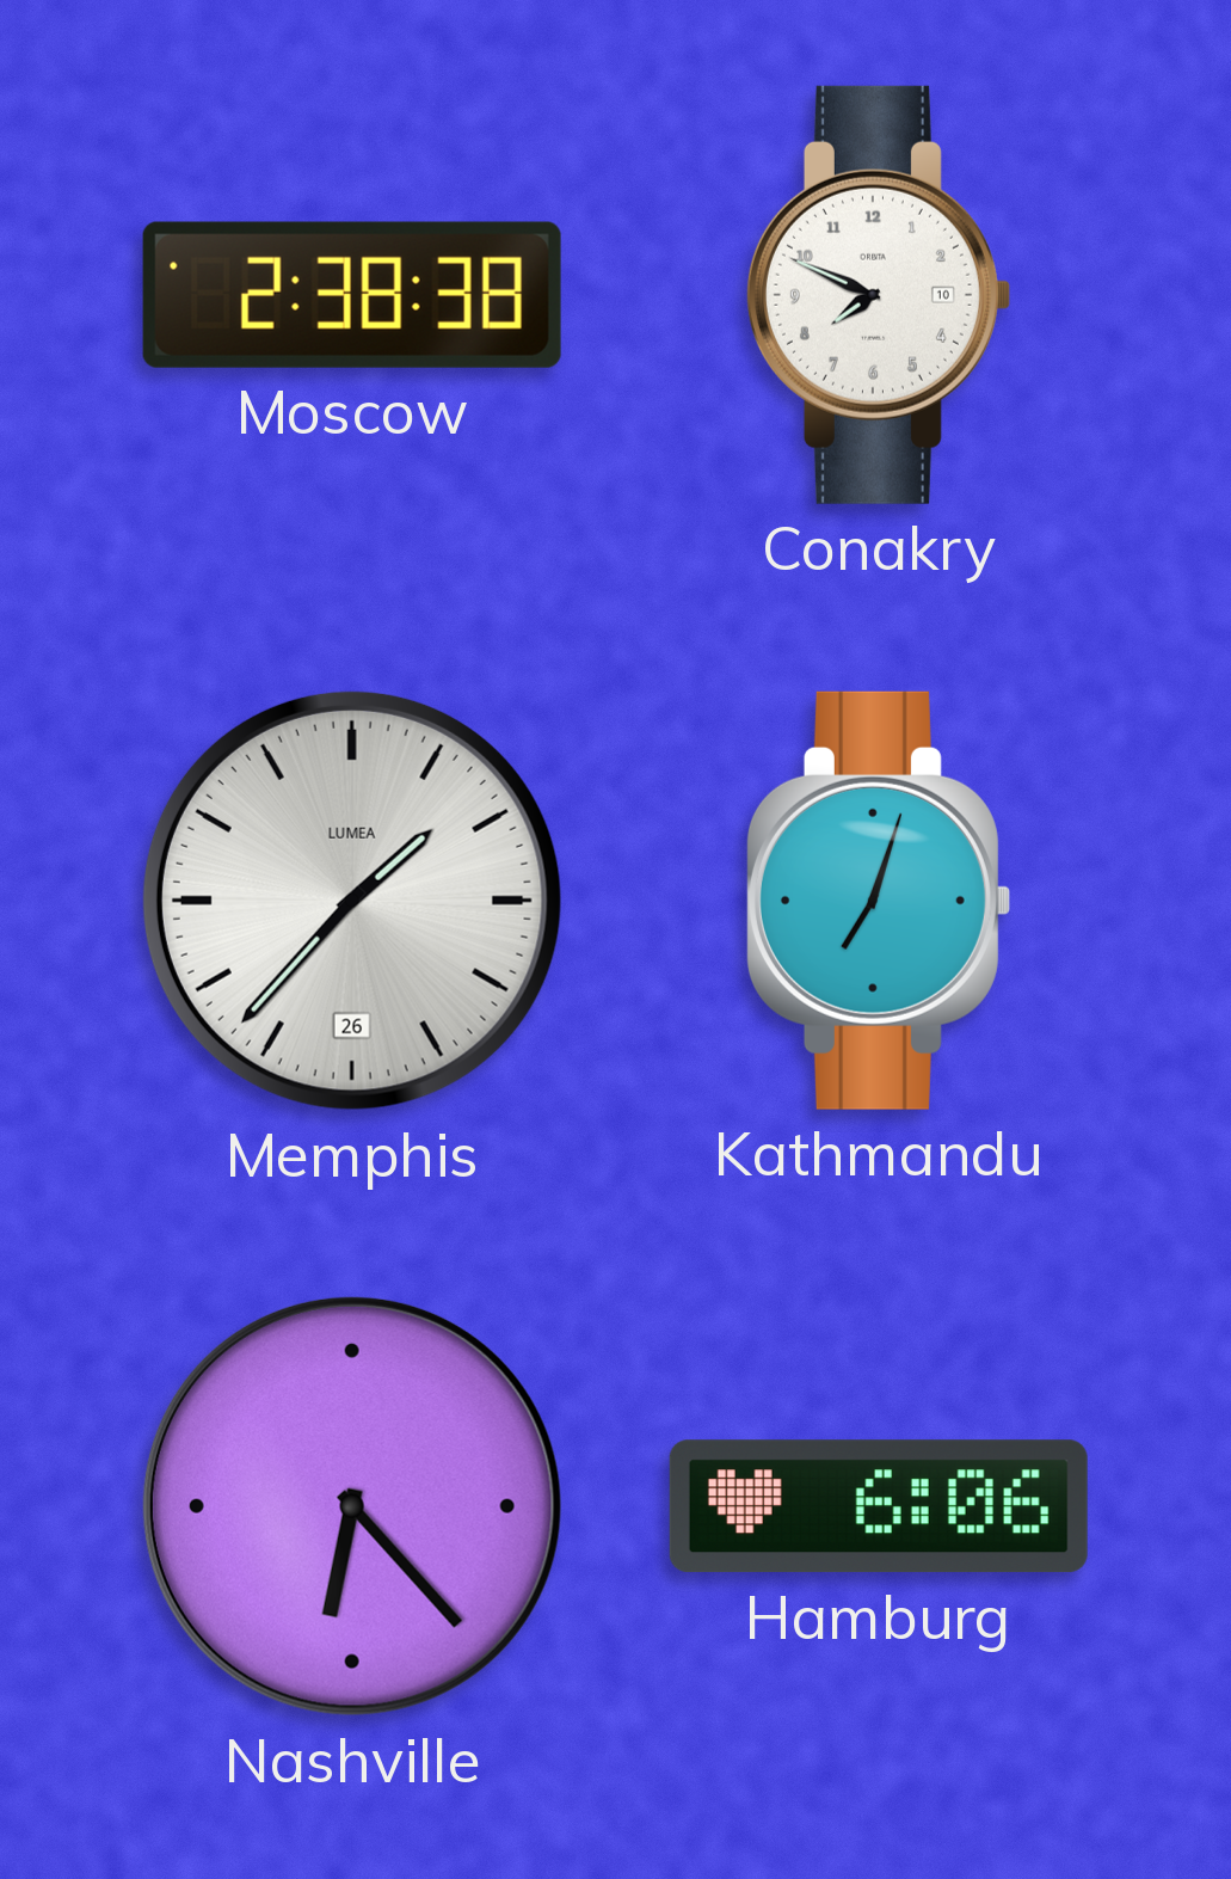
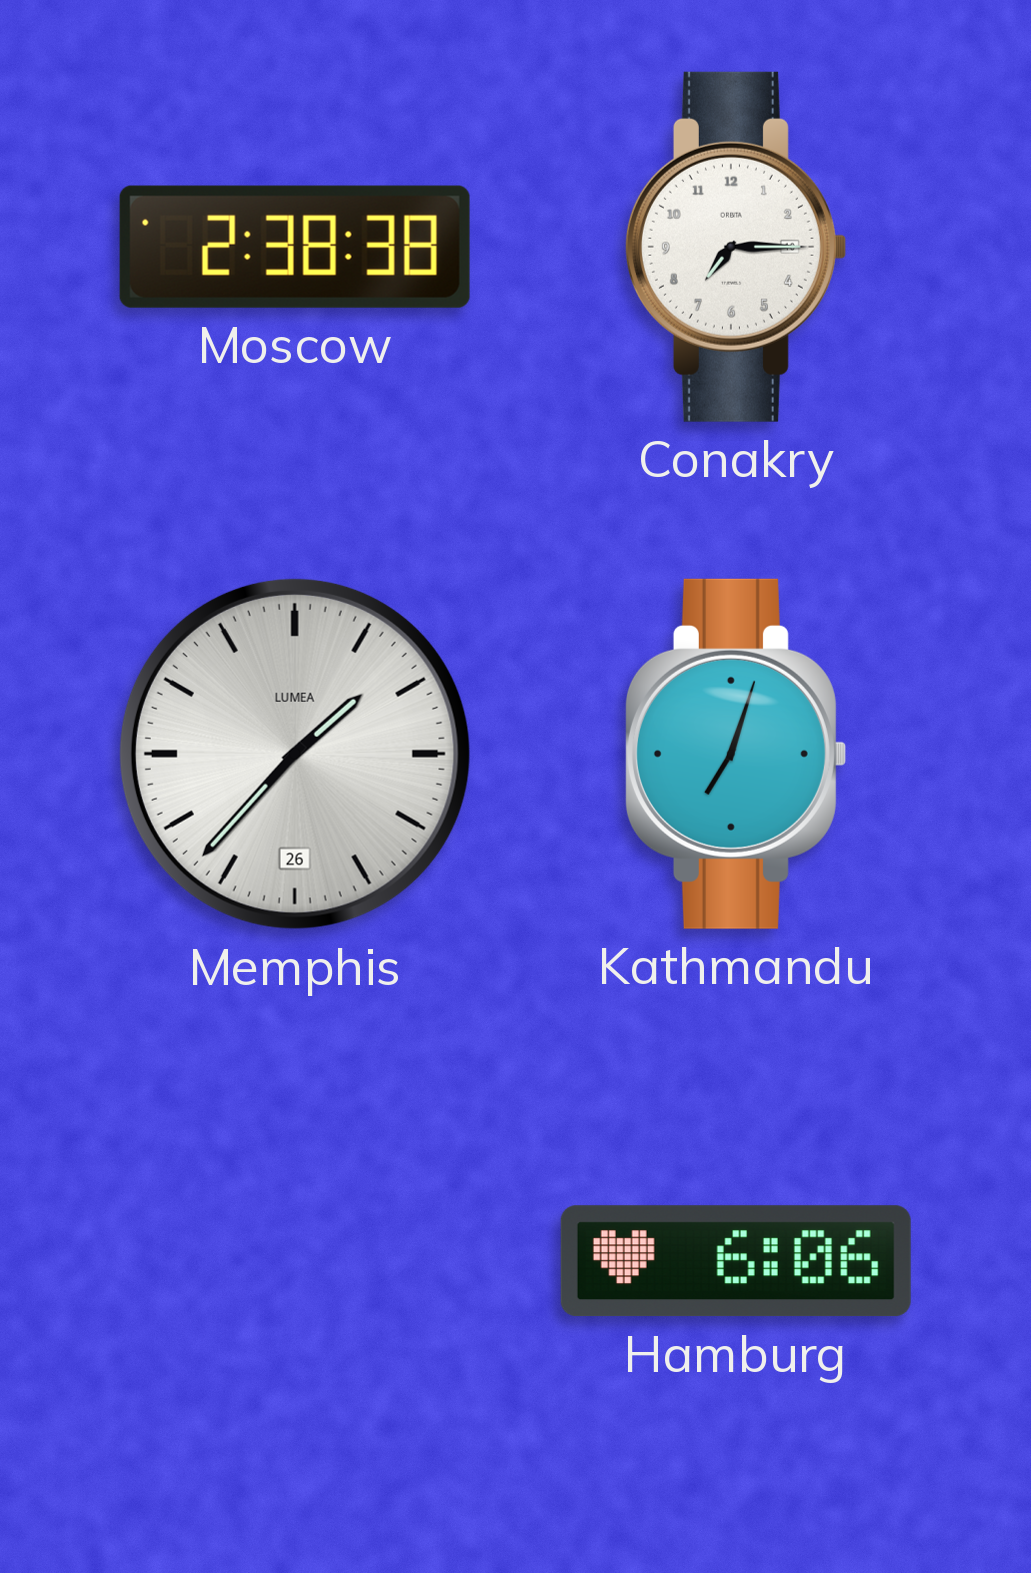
Conakry: 7:49 -> 7:15 (735, 247)
Nashville: 6:23 -> none (352, 1506)
